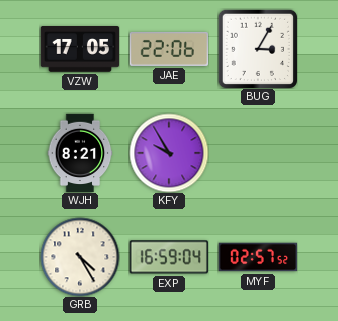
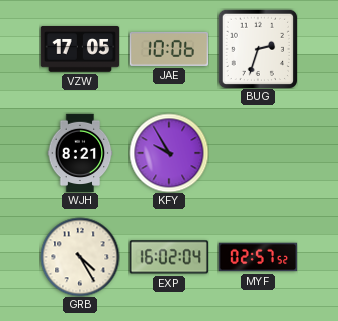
JAE: 22:06 -> 10:06 (169, 49)
BUG: 3:05 -> 2:33 (257, 48)
EXP: 16:59 -> 16:02 (169, 257)
